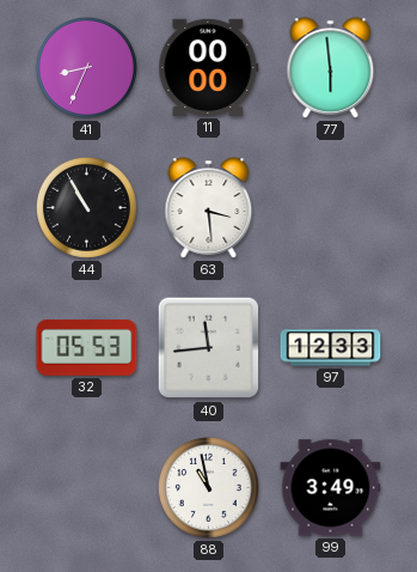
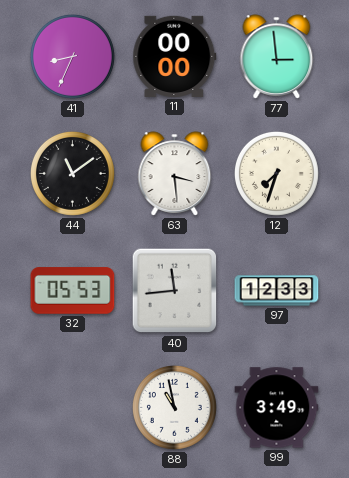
77: 5:59 -> 2:59 (277, 57)
44: 10:55 -> 11:09 (72, 173)
12: none -> 7:33 (276, 173)
